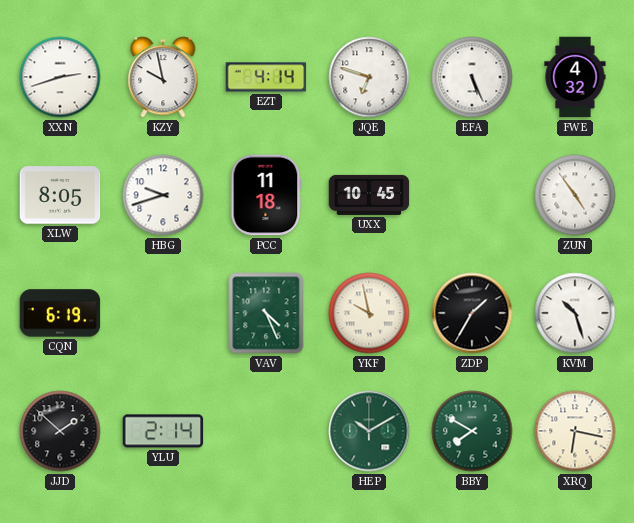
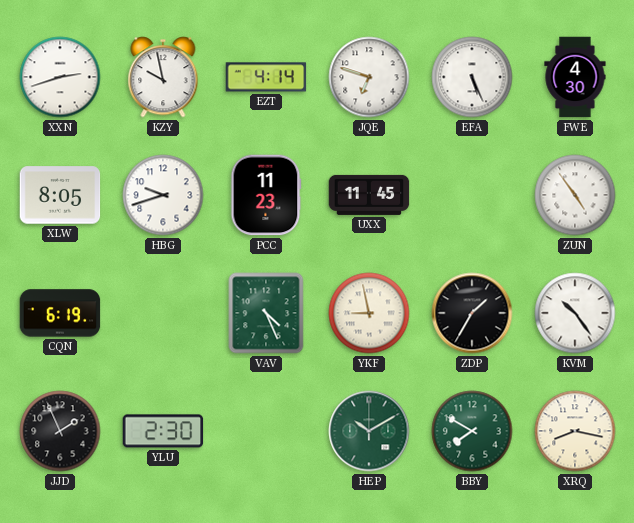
FWE: 4:32 -> 4:30 (575, 77)
PCC: 11:18 -> 11:23 (266, 195)
UXX: 10:45 -> 11:45 (369, 195)
YKF: 9:58 -> 8:58 (369, 313)
KVM: 10:27 -> 10:24 (575, 313)
JJD: 1:52 -> 1:56 (60, 431)
YLU: 2:14 -> 2:30 (163, 431)
XRQ: 6:17 -> 8:17 (575, 431)
